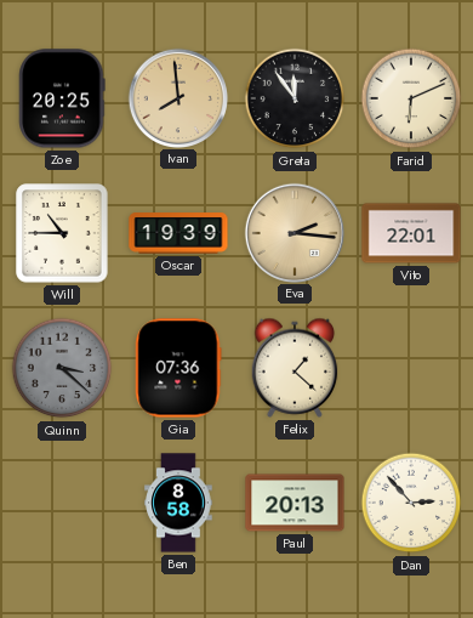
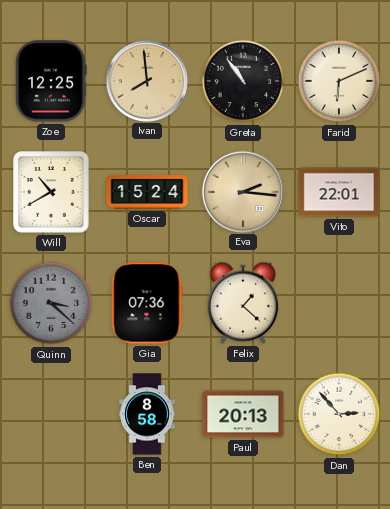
Zoe: 20:25 -> 12:25 (51, 81)
Greta: 11:54 -> 10:54 (243, 81)
Will: 10:45 -> 10:40 (51, 192)
Oscar: 19:39 -> 15:24 (147, 192)
